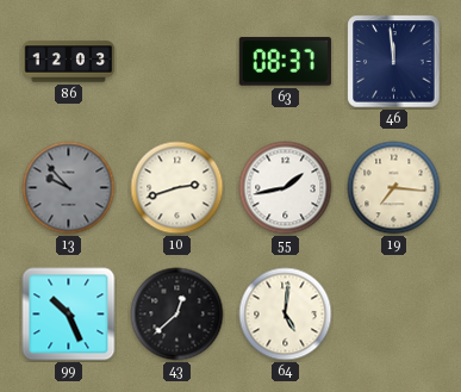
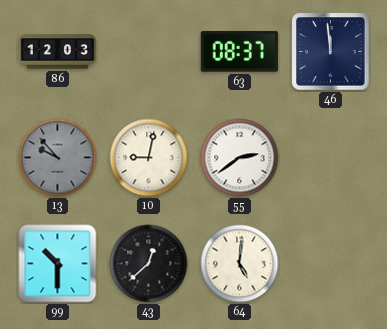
10: 2:42 -> 9:02 (149, 158)
55: 1:43 -> 2:39 (240, 158)
19: 7:16 -> none (394, 188)
99: 10:26 -> 10:30 (58, 264)
